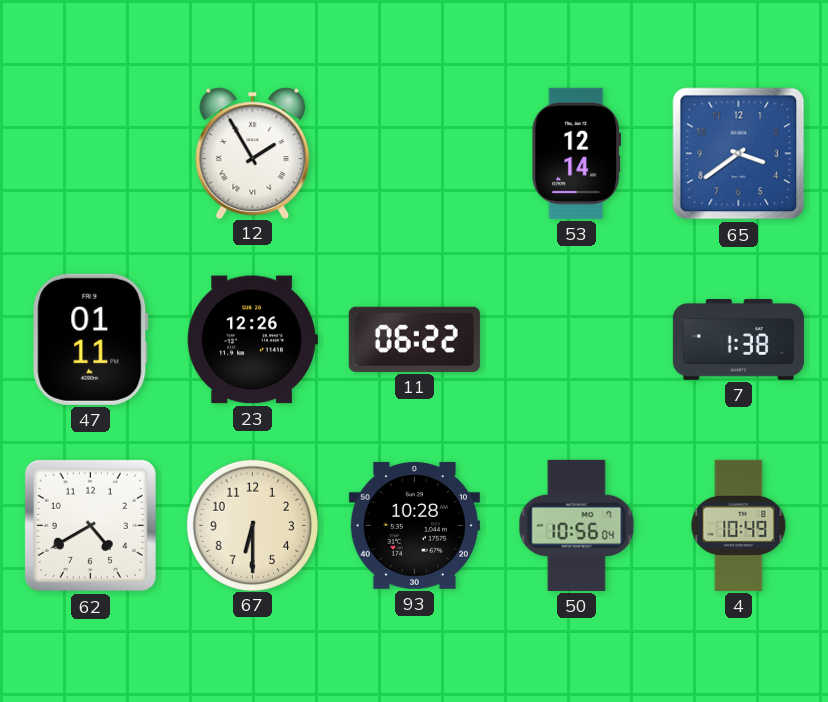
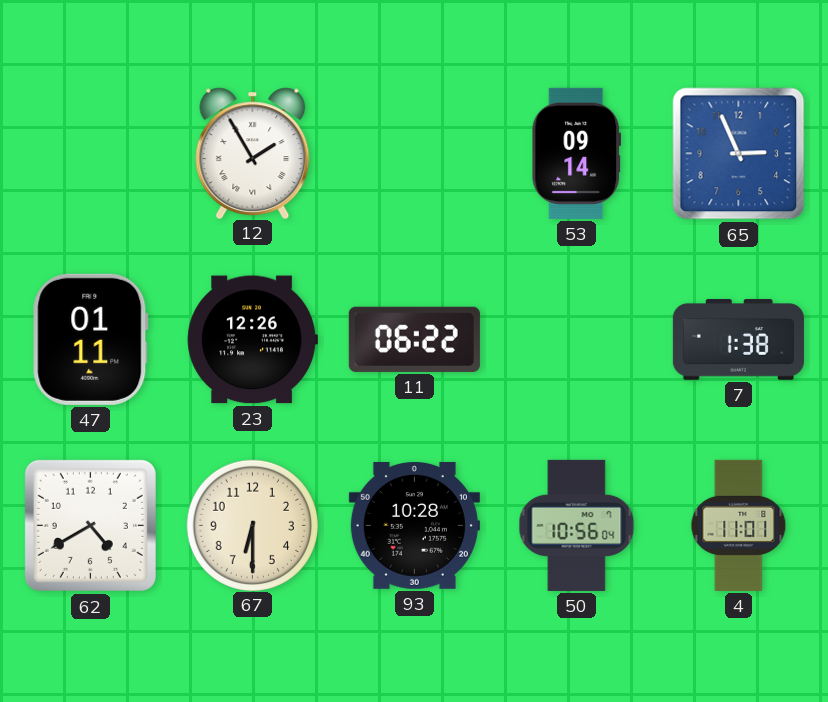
53: 12:14 -> 09:14 (576, 153)
65: 3:39 -> 2:56 (739, 154)
4: 10:49 -> 11:01 (739, 525)
